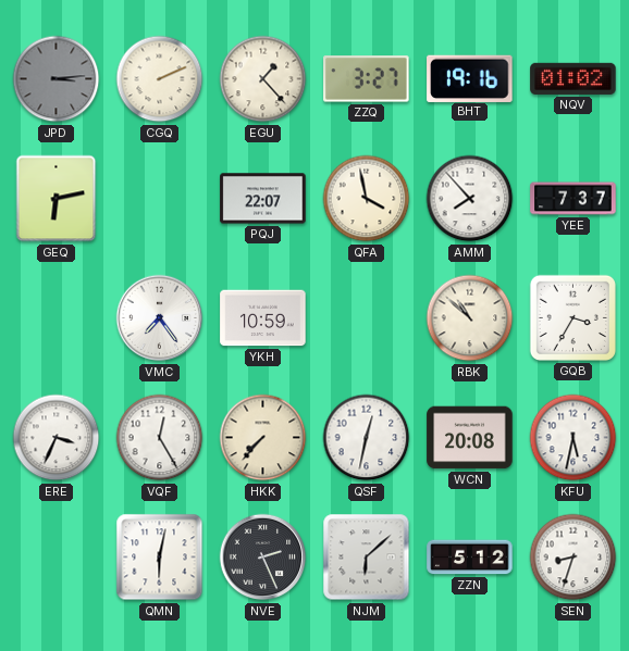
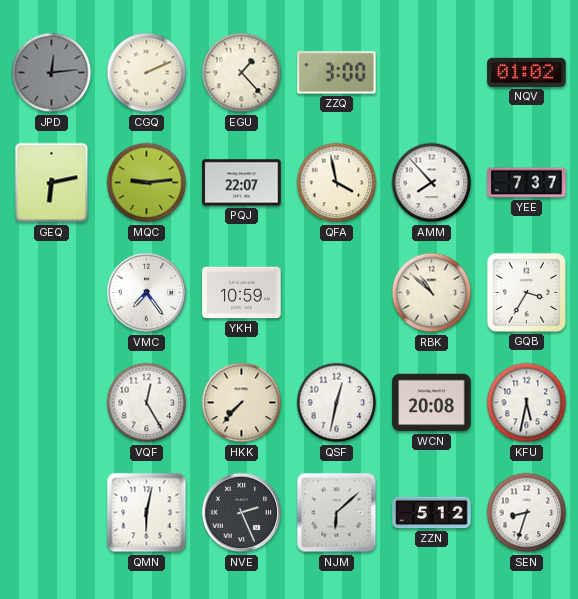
JPD: 3:14 -> 12:14 (52, 73)
ZZQ: 3:27 -> 3:00 (337, 73)
BHT: 19:16 -> none (470, 78)
MQC: none -> 9:14 (147, 183)
ERE: 3:34 -> none (57, 438)
